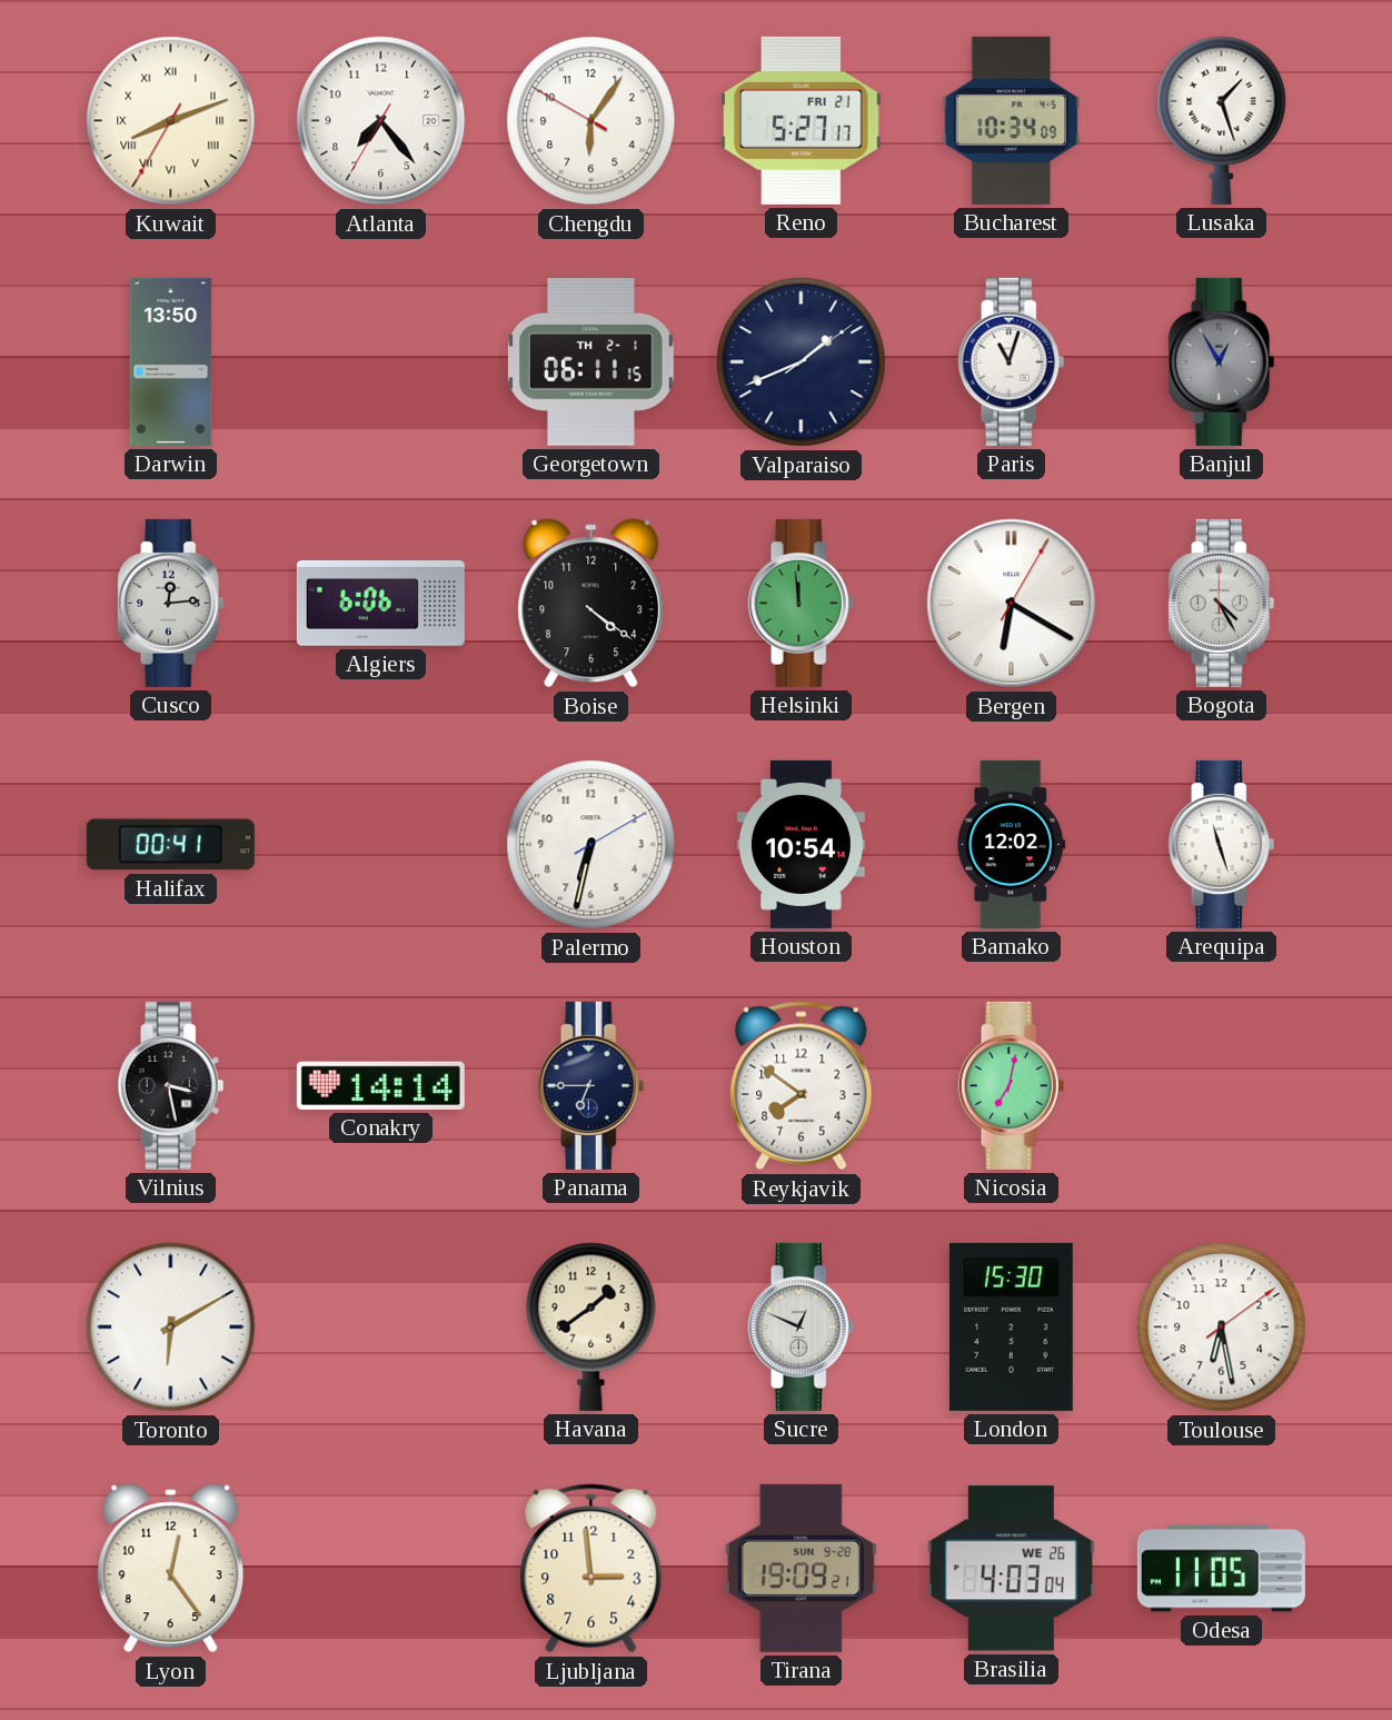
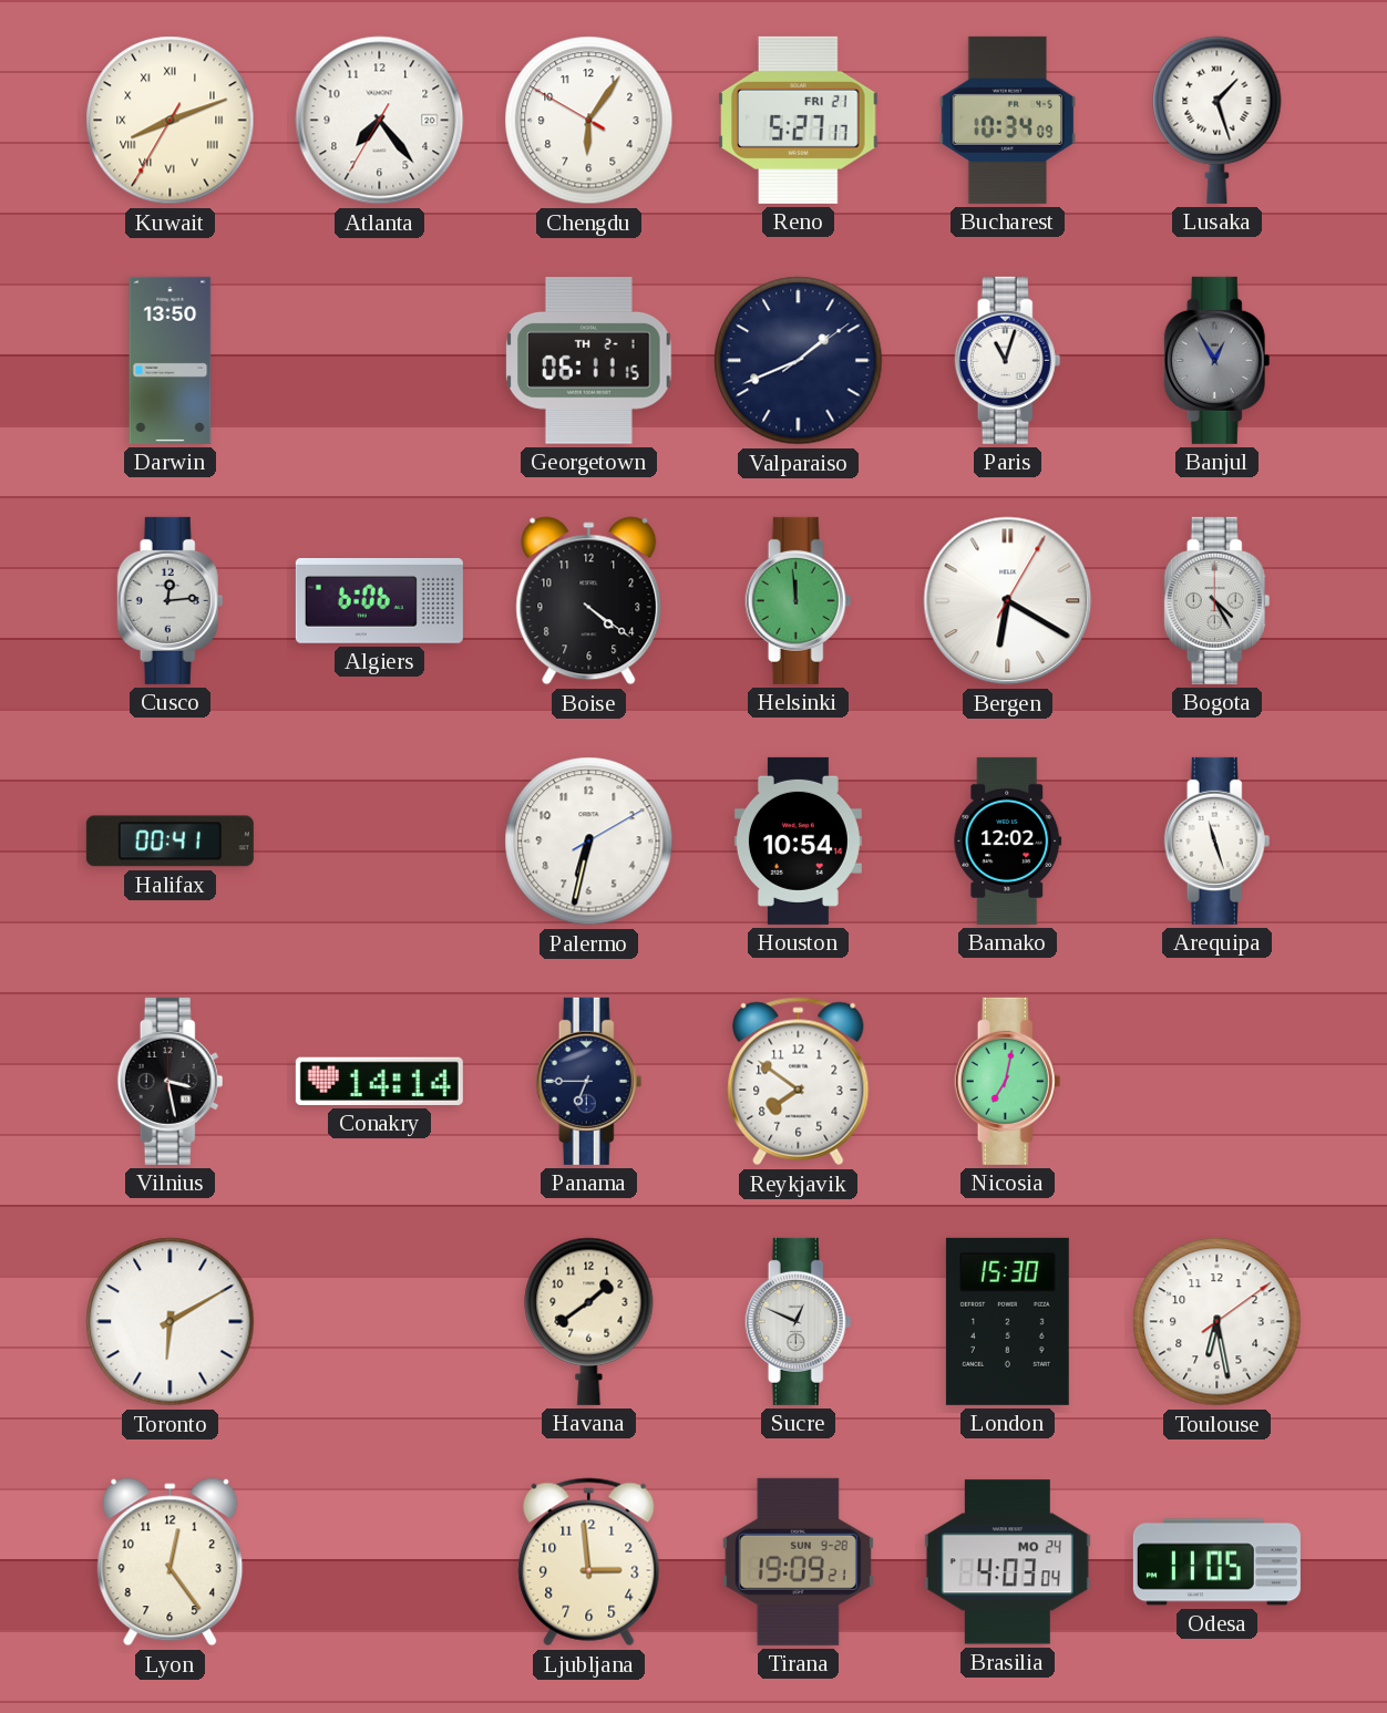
Brasilia date: WE 26 -> MO 24 (1007, 1562)
